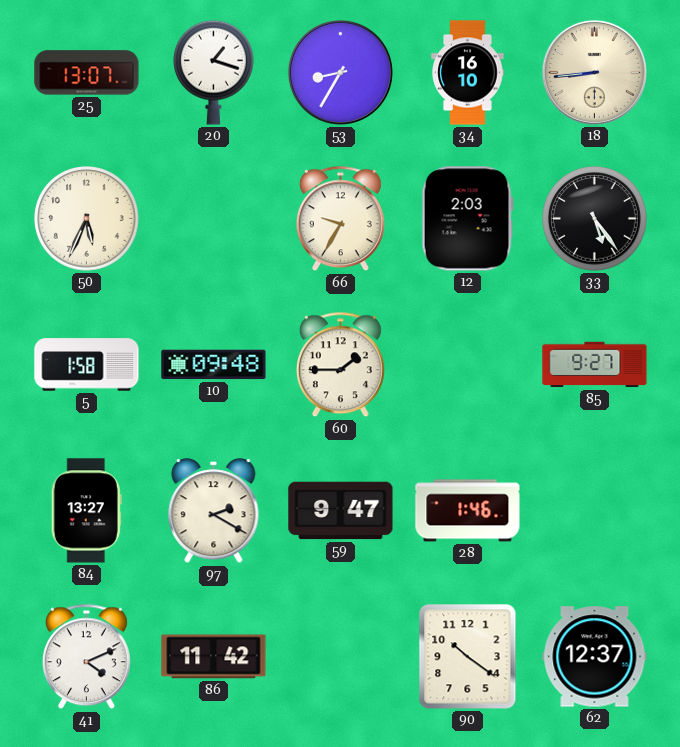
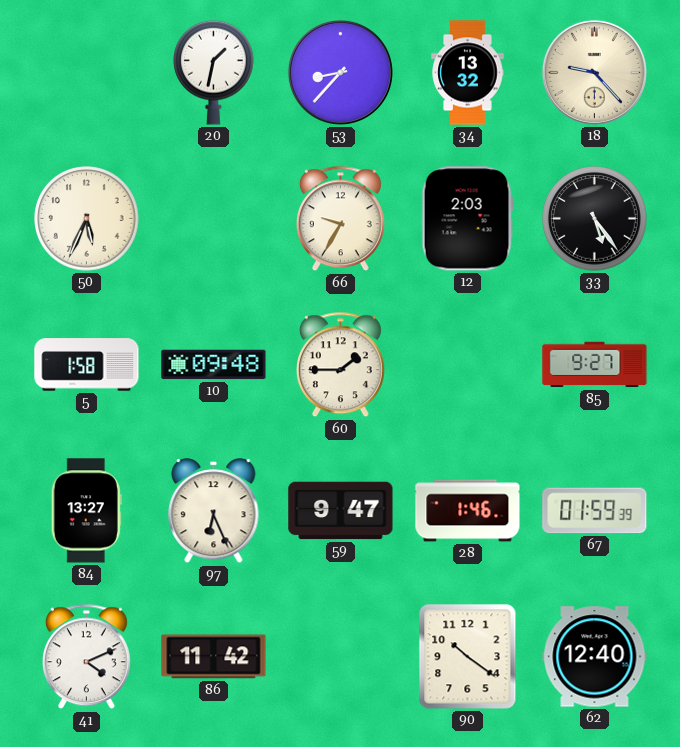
25: 13:07 -> none (87, 73)
20: 1:18 -> 1:32 (214, 72)
53: 8:35 -> 8:37 (340, 72)
34: 16:10 -> 13:32 (468, 73)
18: 8:44 -> 9:23 (594, 72)
97: 2:20 -> 6:26 (214, 511)
67: none -> 01:59 (595, 511)
62: 12:37 -> 12:40 (595, 657)
